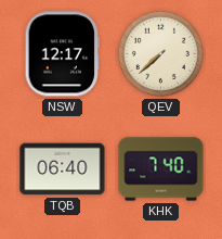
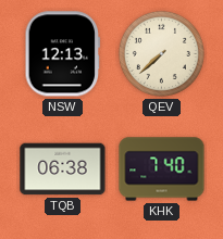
NSW: 12:17 -> 12:13 (63, 54)
TQB: 06:40 -> 06:38 (63, 169)
